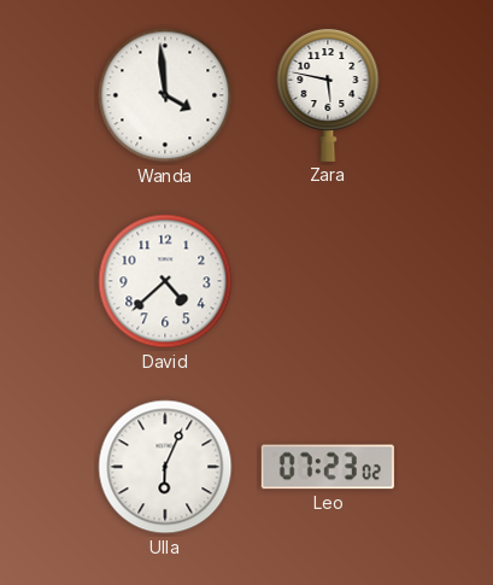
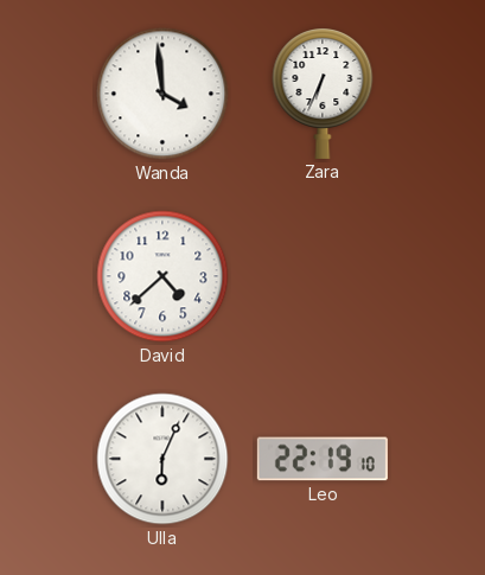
Zara: 5:47 -> 6:34 (323, 94)
Leo: 07:23 -> 22:19 (323, 459)
